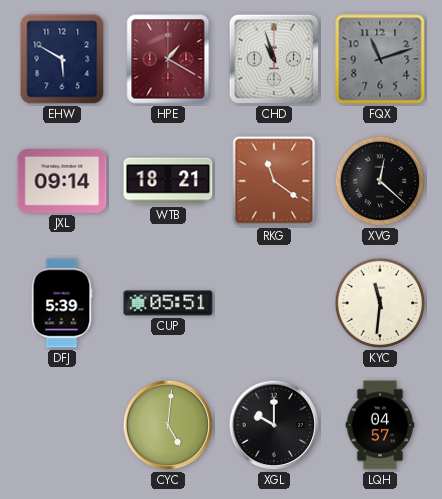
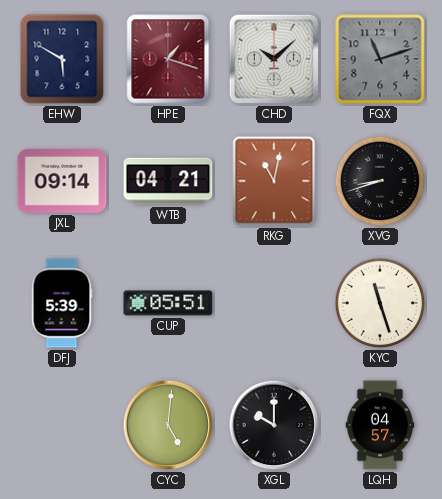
HPE: 1:20 -> 1:18 (168, 59)
CHD: 10:57 -> 10:08 (274, 59)
WTB: 18:21 -> 04:21 (168, 181)
RKG: 11:21 -> 11:02 (274, 181)
XVG: 12:22 -> 8:42 (380, 181)
KYC: 11:31 -> 11:27 (380, 303)
